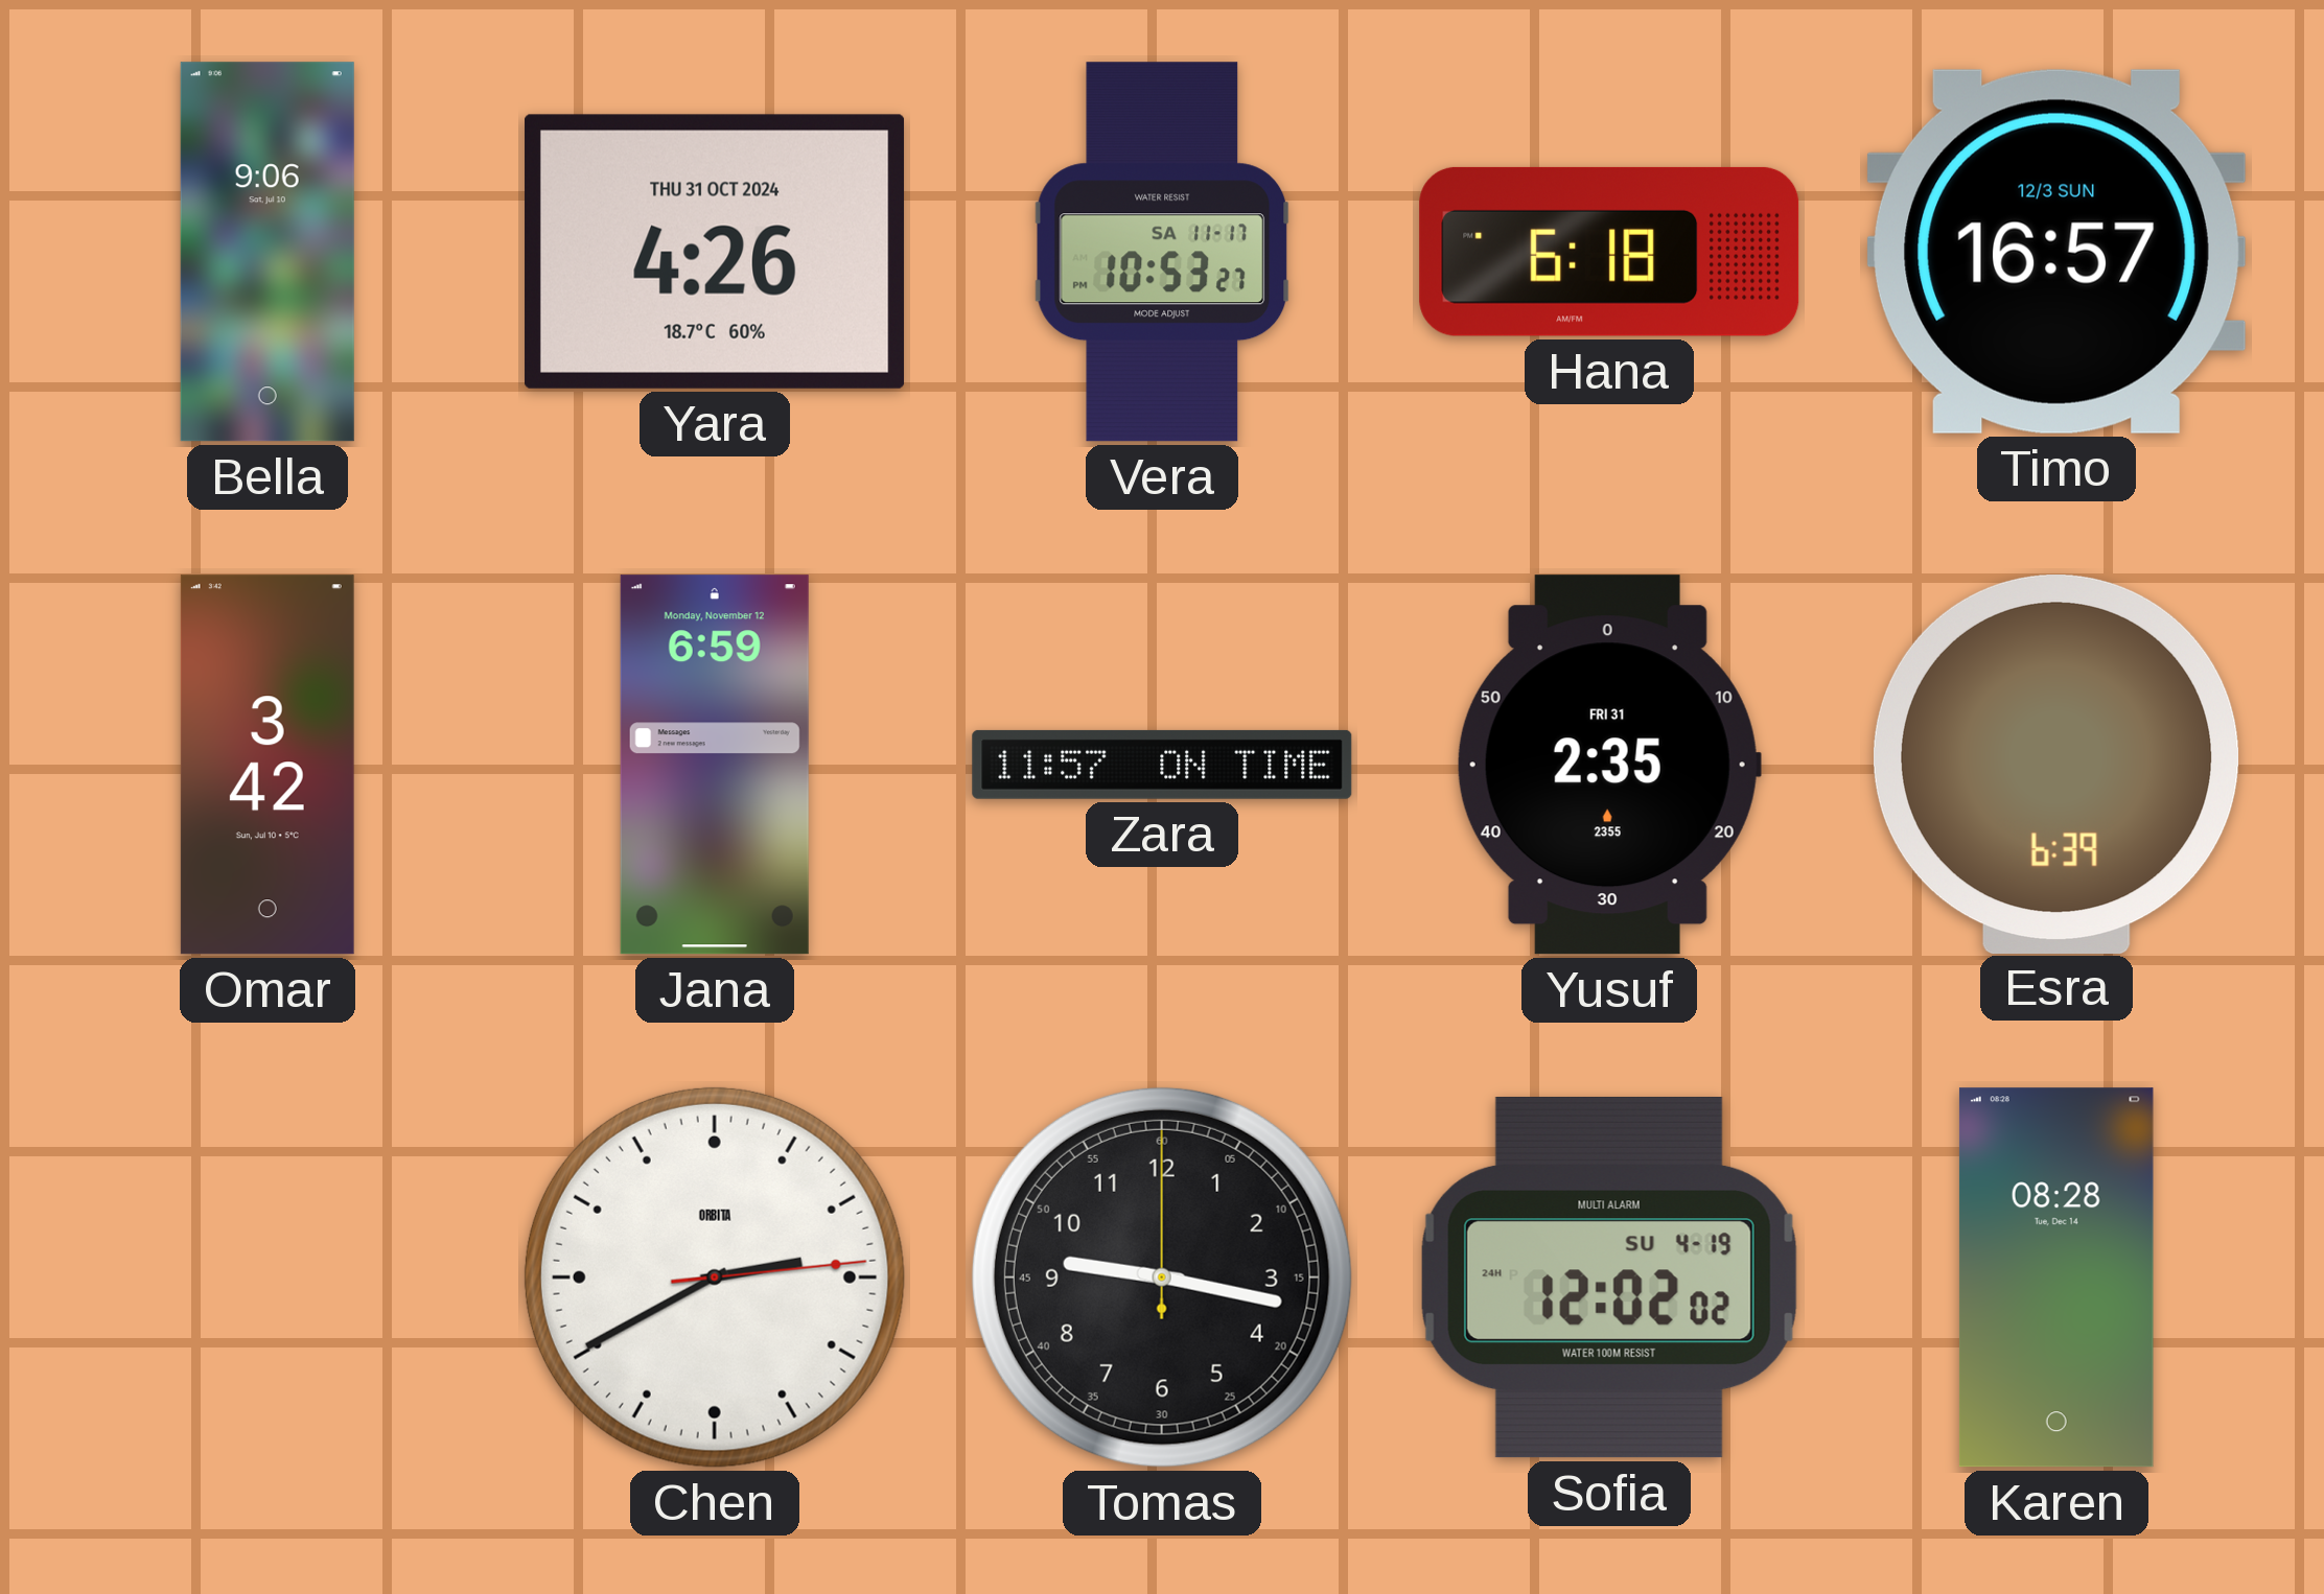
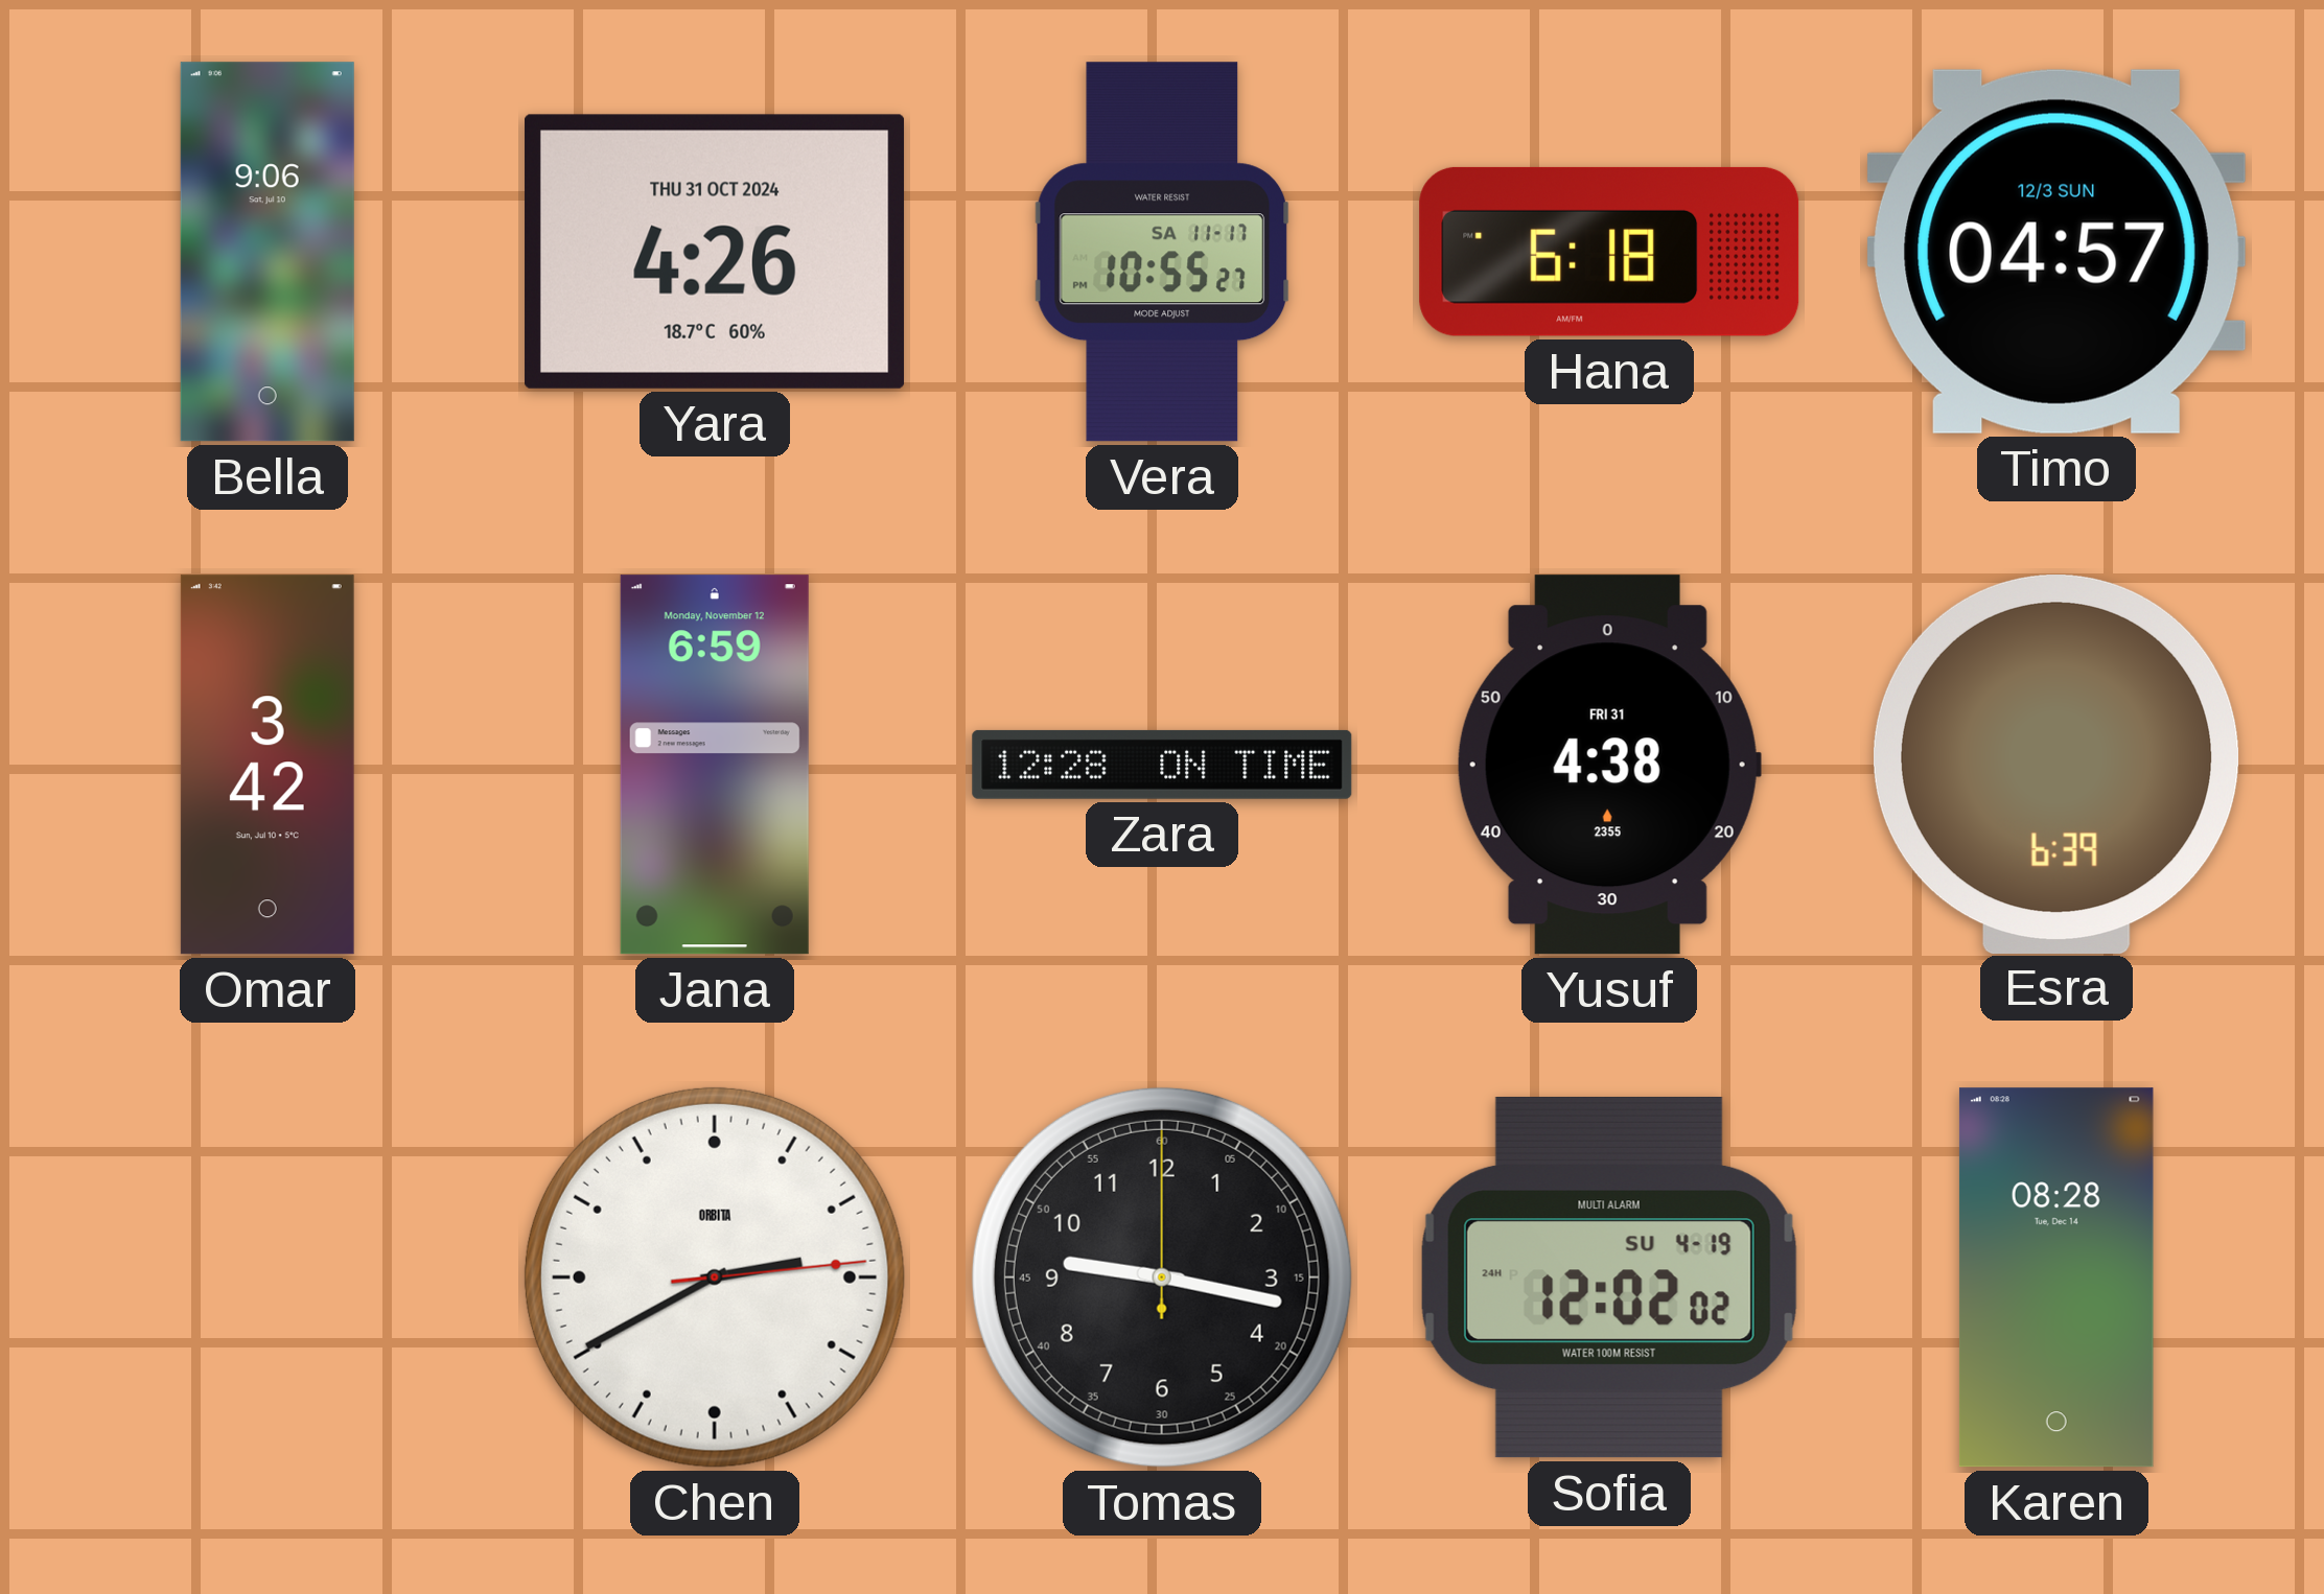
Vera: 10:53 -> 10:55 (1162, 252)
Timo: 16:57 -> 04:57 (2056, 252)
Zara: 11:57 -> 12:28 (1162, 765)
Yusuf: 2:35 -> 4:38 (1609, 765)
